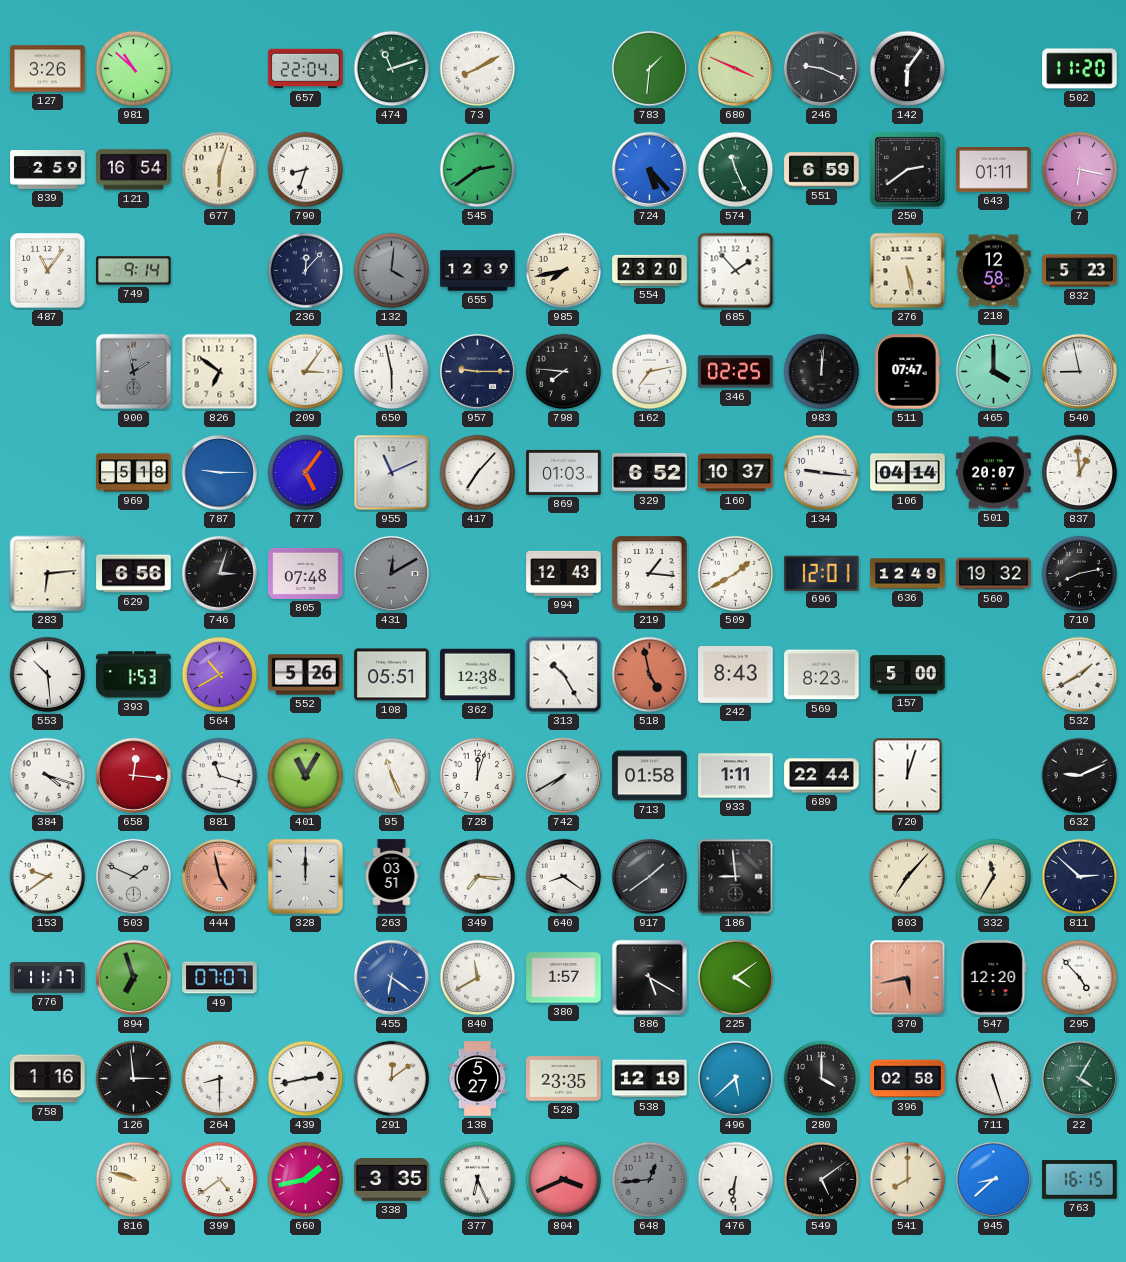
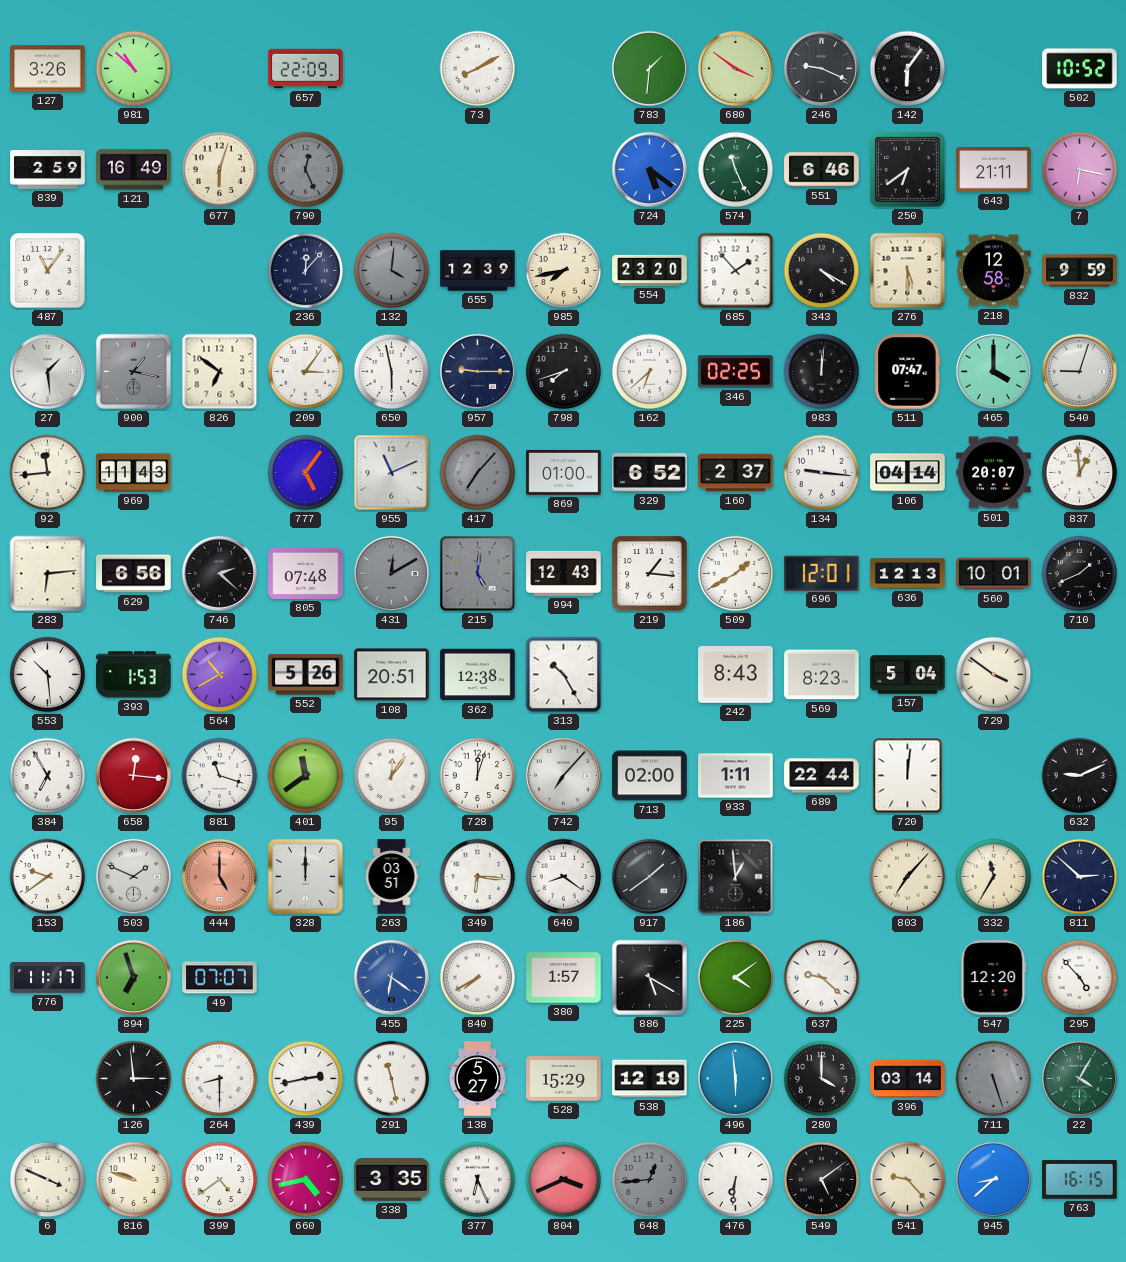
657: 22:04 -> 22:09 (306, 69)
474: 11:12 -> none (392, 69)
680: 3:49 -> 3:51 (735, 68)
502: 11:20 -> 10:52 (1080, 69)
121: 16:54 -> 16:49 (134, 170)
790: 8:33 -> 12:26 (306, 170)
790 dial: white -> grey (306, 170)
545: 2:39 -> none (478, 170)
724: 5:23 -> 5:21 (649, 169)
551: 6:59 -> 6:46 (822, 170)
250: 2:39 -> 6:39 (908, 170)
643: 01:11 -> 21:11 (994, 170)
749: 9:14 -> none (134, 271)
343: none -> 4:20 (822, 271)
276: 5:28 -> 5:30 (908, 271)
832: 5:23 -> 9:59 (1080, 271)
27: none -> 1:29 (47, 371)
900: 1:58 -> 1:17 (133, 371)
798: 7:46 -> 7:42 (564, 372)
162: 7:13 -> 6:38 (650, 372)
540: 8:58 -> 9:03 (1079, 371)
92: none -> 11:44 (48, 473)
969: 5:18 -> 11:43 (134, 473)
787: 9:15 -> none (219, 472)
417 dial: white -> grey (478, 473)
869: 01:03 -> 01:00 (564, 472)
160: 10:37 -> 2:37 (736, 473)
746: 3:03 -> 2:22 (219, 573)
215: none -> 5:01 (478, 574)
636: 12:49 -> 12:13 (908, 574)
560: 19:32 -> 10:01 (994, 574)
710: 8:13 -> 1:41 (1080, 574)
108: 05:51 -> 20:51 (392, 675)
518: 4:58 -> none (650, 675)
157: 5:00 -> 5:04 (908, 675)
729: none -> 3:51 (994, 675)
532: 1:40 -> none (1080, 675)
384: 4:18 -> 6:55 (48, 776)
401: 11:05 -> 11:39 (306, 776)
95: 11:26 -> 12:06 (392, 776)
742: 7:40 -> 7:07 (563, 775)
713: 01:58 -> 02:00 (650, 776)
720: 12:03 -> 12:01 (908, 776)
444: 4:58 -> 5:00 (219, 876)
349: 7:16 -> 6:16 (478, 877)
186: 8:59 -> 12:59 (736, 877)
840: 11:40 -> 7:40 (478, 978)
637: none -> 9:22 (822, 978)
370: 5:43 -> none (908, 978)
758: 1:16 -> none (48, 1079)
291: 12:09 -> 11:28 (392, 1079)
528: 23:35 -> 15:29 (564, 1079)
496: 5:38 -> 5:59 (735, 1078)
396: 02:58 -> 03:14 (908, 1079)
711 dial: white -> grey (994, 1079)
6: none -> 3:49 (48, 1180)
660: 1:43 -> 4:43 (306, 1180)
541: 8:00 -> 9:23 (908, 1180)
